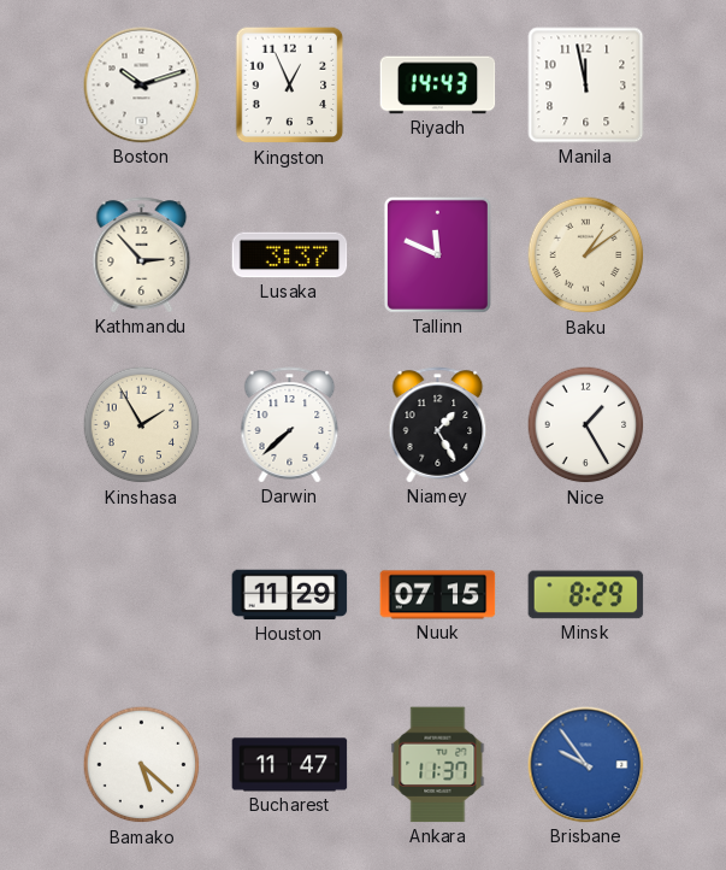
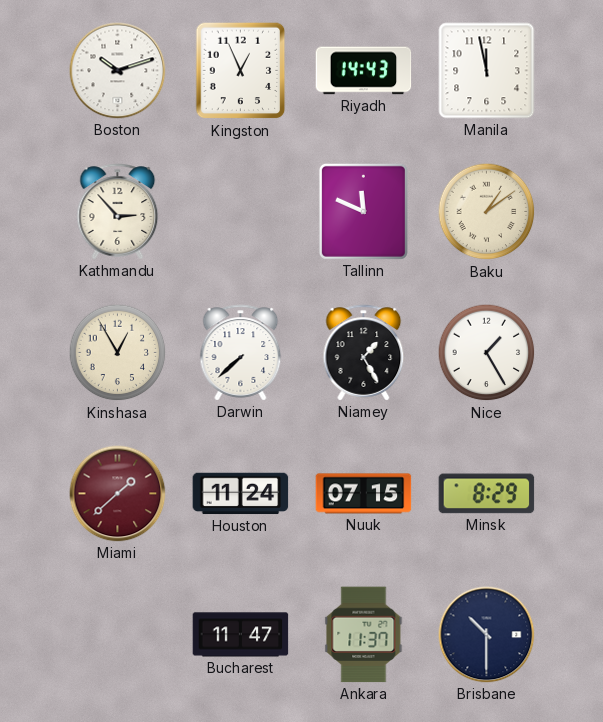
Lusaka: 3:37 -> none (290, 255)
Kinshasa: 1:55 -> 12:55 (118, 353)
Miami: none -> 1:38 (118, 494)
Houston: 11:29 -> 11:24 (241, 494)
Bamako: 5:22 -> none (142, 765)
Brisbane: 9:54 -> 10:30 (487, 635)
Brisbane dial: blue -> navy (487, 635)
